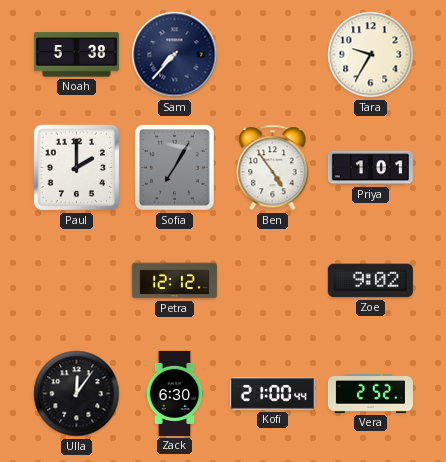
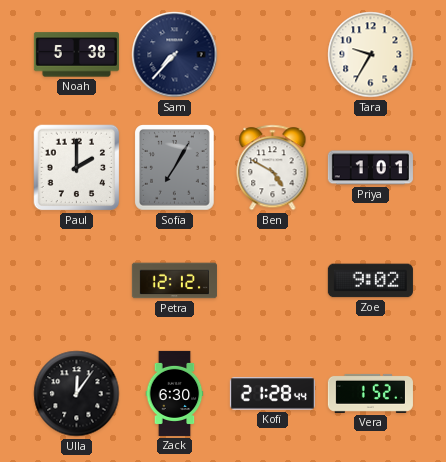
Ben: 4:54 -> 4:50 (273, 168)
Kofi: 21:00 -> 21:28 (272, 394)
Vera: 2:52 -> 1:52 (370, 393)
